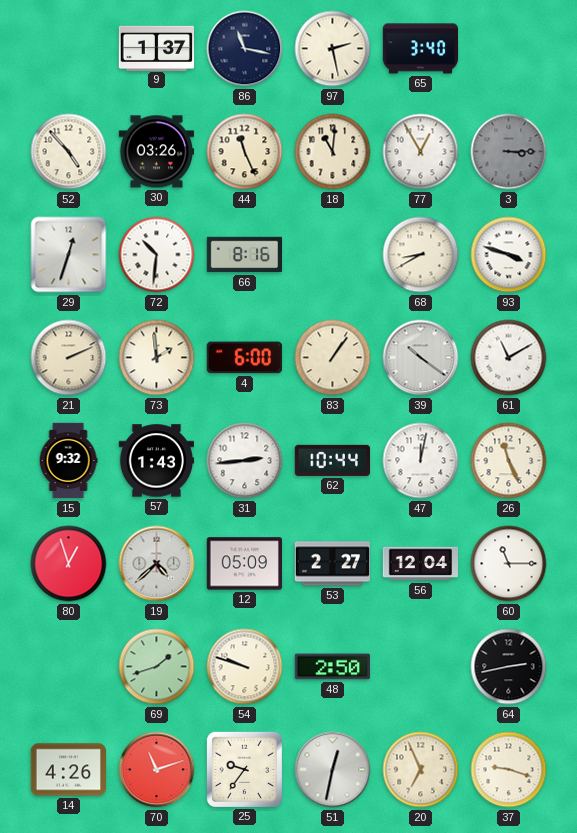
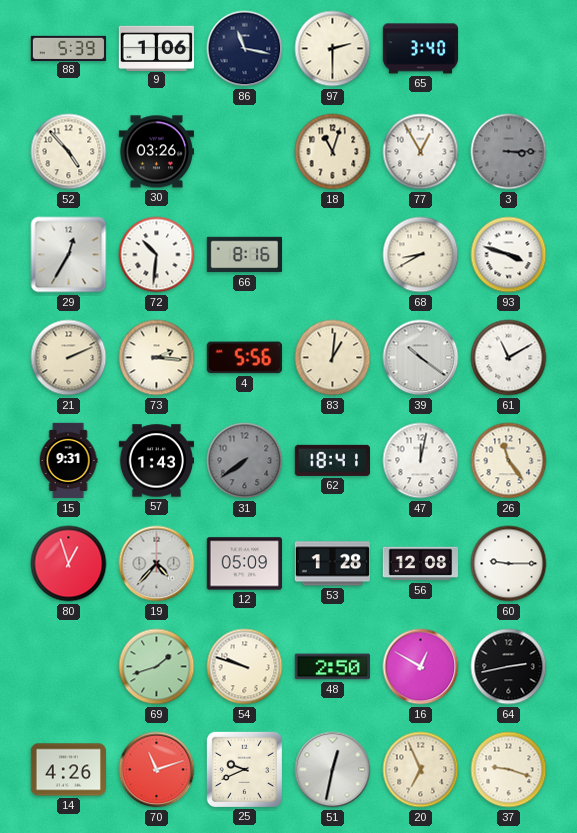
88: none -> 5:39 (69, 48)
9: 1:37 -> 1:06 (156, 48)
97: 2:28 -> 2:30 (333, 49)
44: 11:26 -> none (245, 152)
18: 11:01 -> 11:03 (333, 152)
29: 12:33 -> 12:35 (69, 255)
73: 1:59 -> 2:16 (157, 358)
4: 6:00 -> 5:56 (244, 358)
83: 1:06 -> 1:01 (333, 358)
15: 9:32 -> 9:31 (68, 461)
31: 2:44 -> 7:39 (245, 461)
31 dial: white -> grey (245, 461)
62: 10:44 -> 18:41 (332, 460)
26: 11:26 -> 11:24 (509, 461)
19: 4:38 -> 4:37 (157, 564)
53: 2:27 -> 1:28 (332, 564)
56: 12:04 -> 12:08 (420, 564)
60: 11:15 -> 9:15 (509, 564)
16: none -> 12:50 (421, 667)
25: 9:36 -> 9:41 (244, 769)
